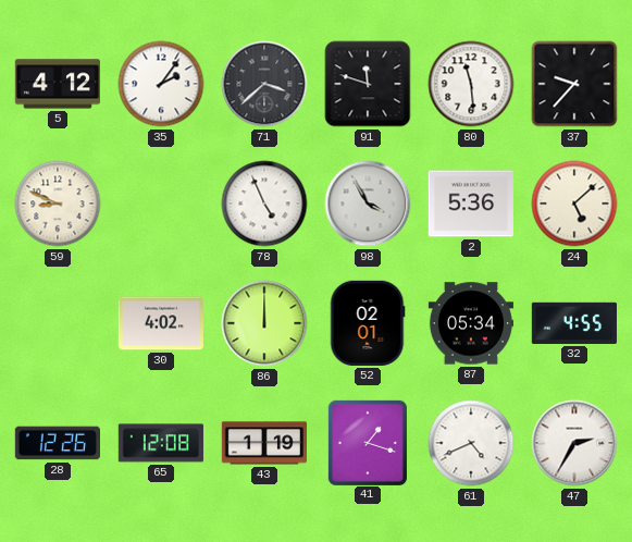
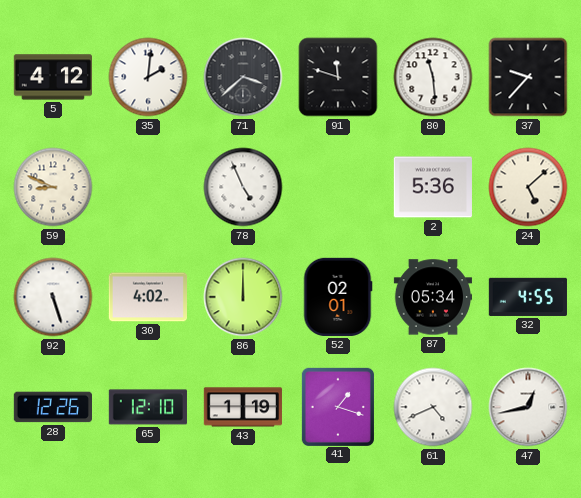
35: 2:06 -> 2:01 (148, 77)
98: 3:55 -> none (368, 204)
92: none -> 5:27 (53, 297)
65: 12:08 -> 12:10 (148, 407)
47: 2:35 -> 12:43 (528, 407)
